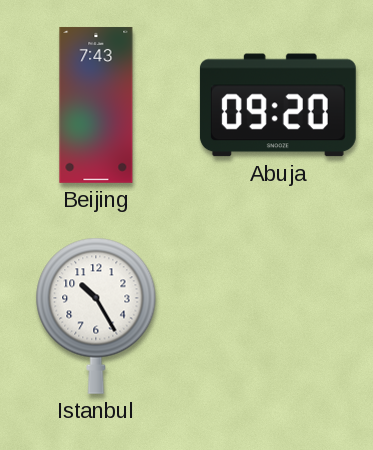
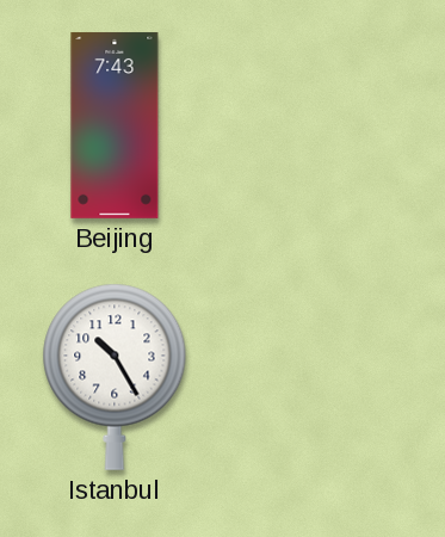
Abuja: 09:20 -> none (278, 105)
